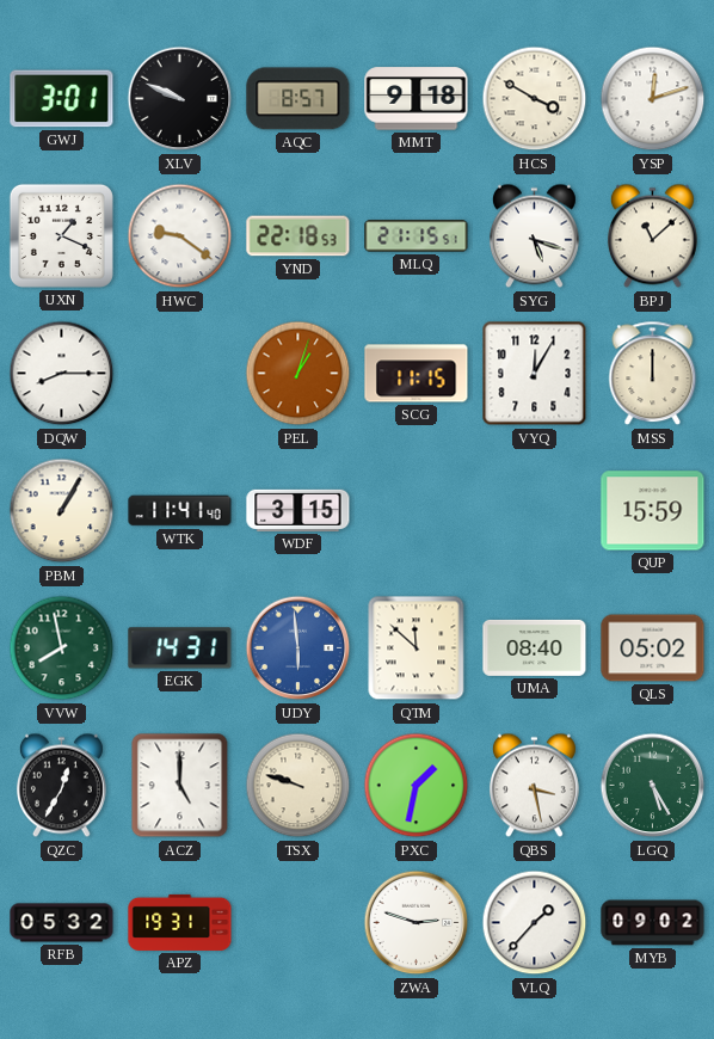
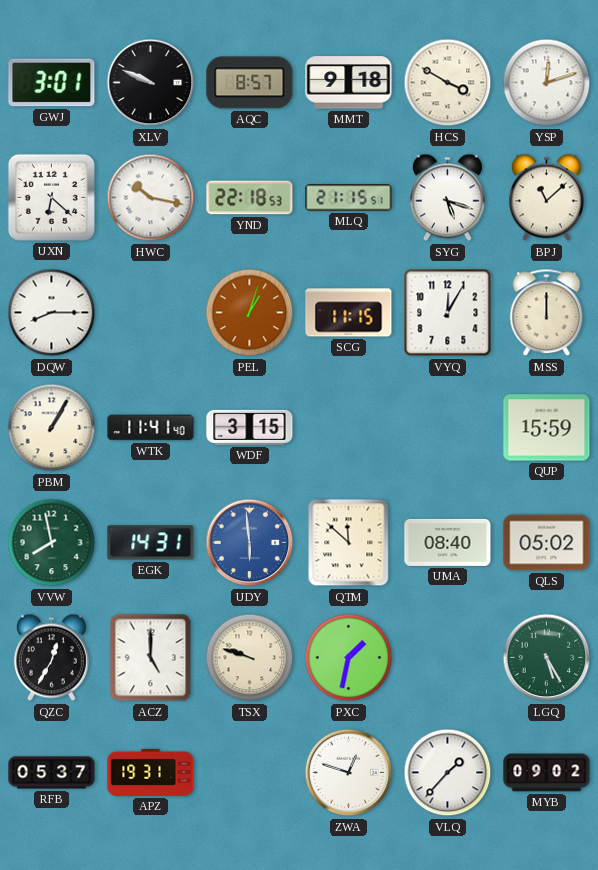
UXN: 1:19 -> 6:22 (51, 197)
HWC: 9:21 -> 10:17 (151, 198)
QBS: 3:28 -> none (534, 786)
RFB: 05:32 -> 05:37 (52, 773)
ZWA: 2:48 -> 12:48 (349, 773)
